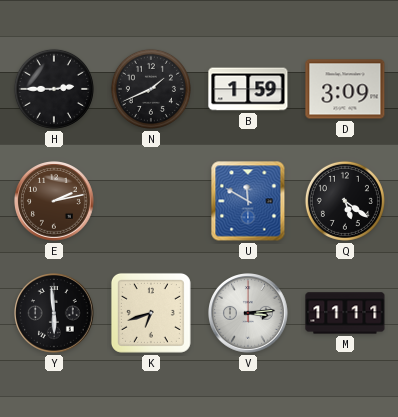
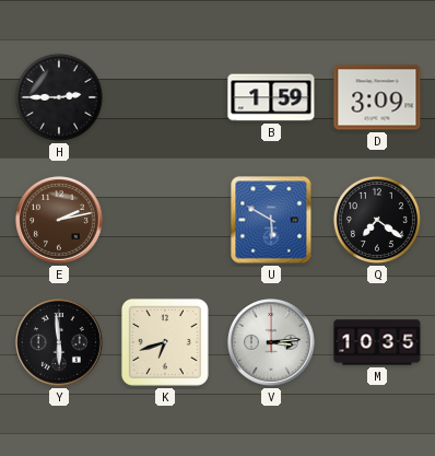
N: 1:41 -> none (151, 89)
U: 11:50 -> 5:50 (271, 220)
Q: 5:21 -> 7:21 (377, 220)
M: 11:11 -> 10:35 (377, 342)
